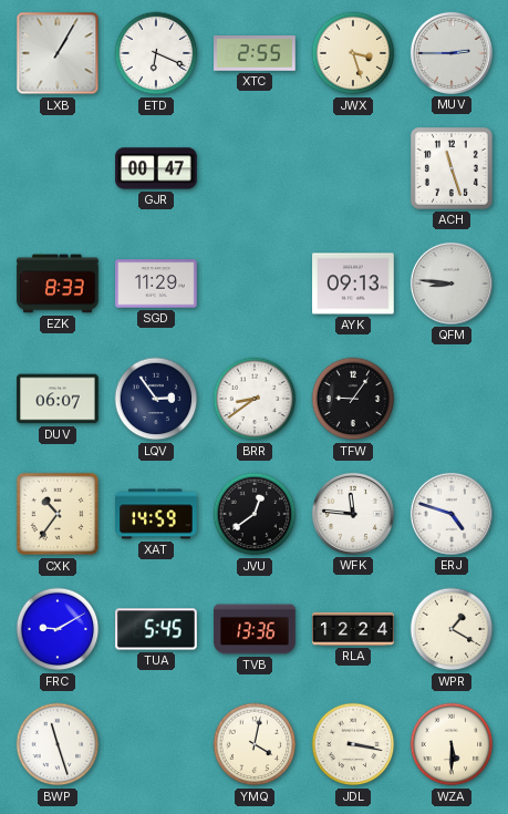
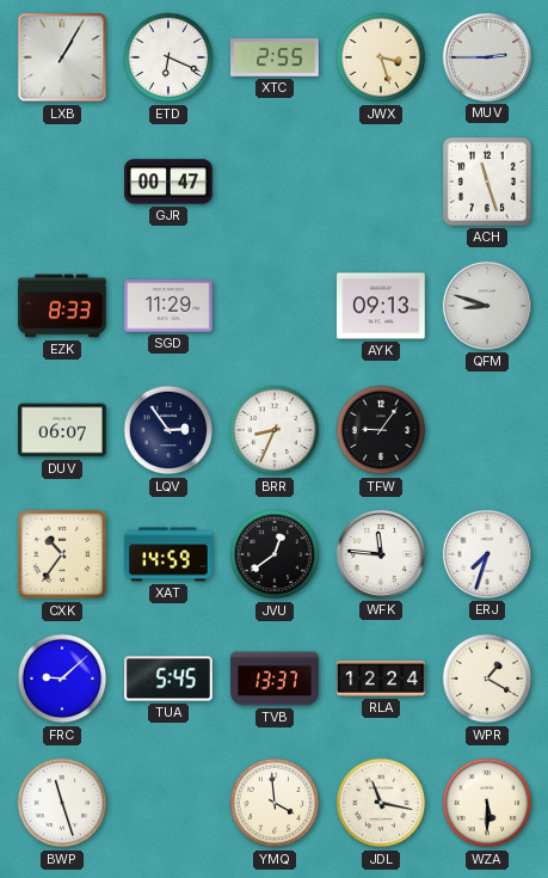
QFM: 8:46 -> 8:48 (487, 306)
BRR: 8:39 -> 8:34 (275, 430)
ERJ: 4:48 -> 7:33 (487, 554)
FRC: 9:10 -> 9:08 (62, 679)
TVB: 13:36 -> 13:37 (275, 679)
YMQ: 4:02 -> 3:59 (275, 803)
JDL: 3:17 -> 11:17 (381, 803)
